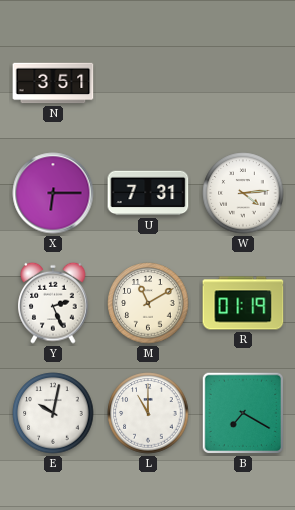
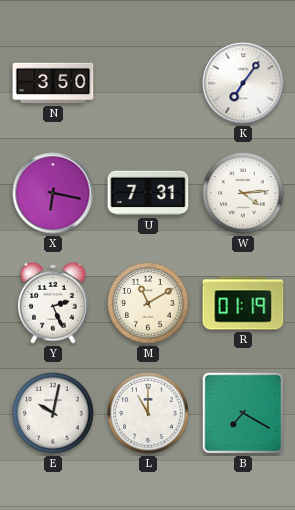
N: 3:51 -> 3:50 (53, 83)
K: none -> 7:06 (243, 83)
X: 6:15 -> 6:17 (53, 193)
